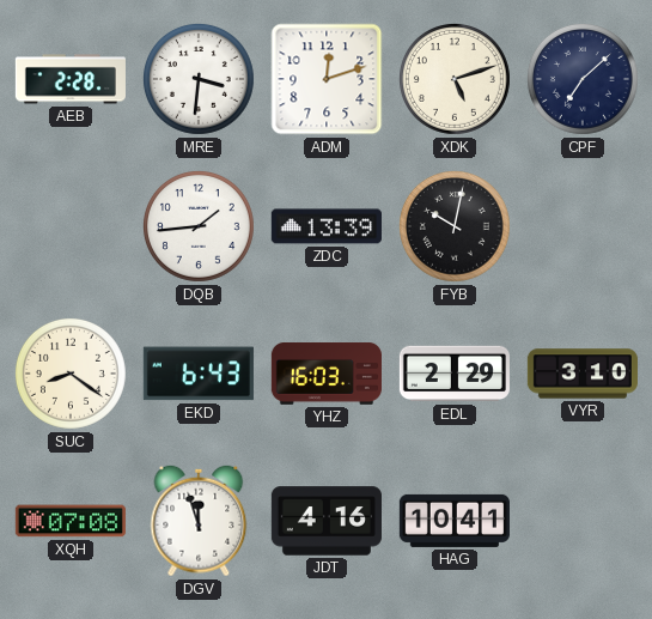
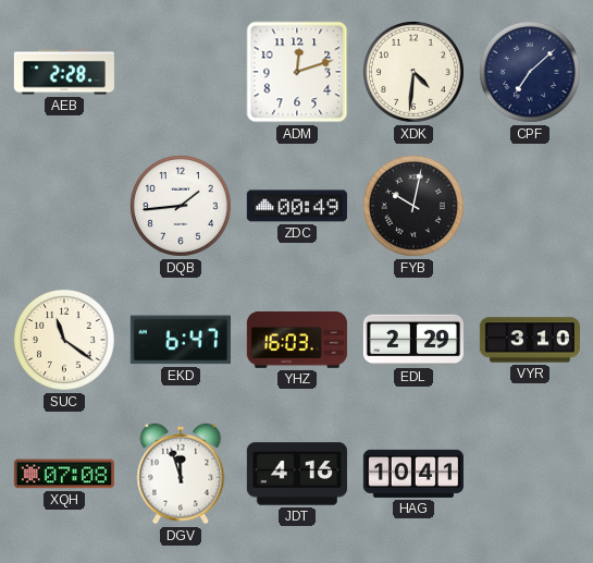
MRE: 3:31 -> none (199, 79)
XDK: 5:12 -> 4:31 (413, 72)
ZDC: 13:39 -> 00:49 (297, 206)
SUC: 8:21 -> 11:21 (64, 340)
EKD: 6:43 -> 6:47 (181, 340)
